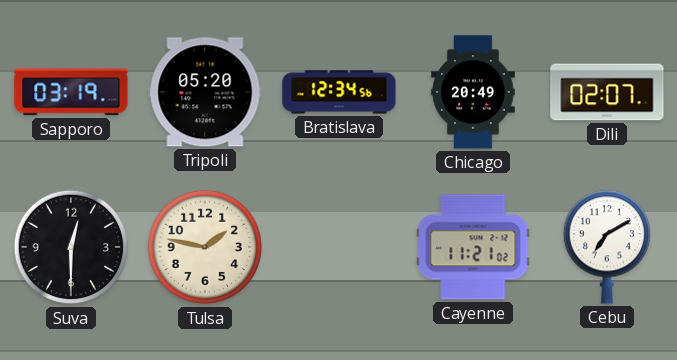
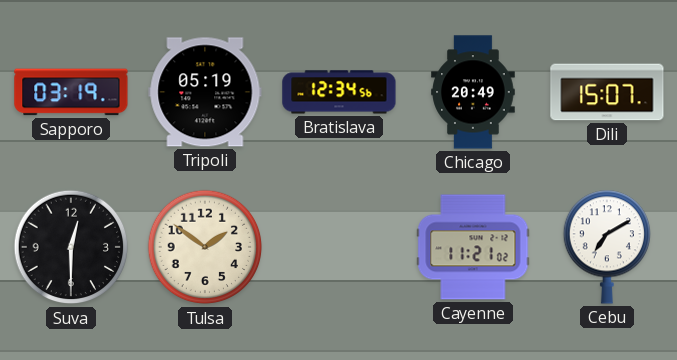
Tripoli: 05:20 -> 05:19 (205, 92)
Dili: 02:07 -> 15:07 (607, 92)
Tulsa: 1:47 -> 1:51 (205, 247)
